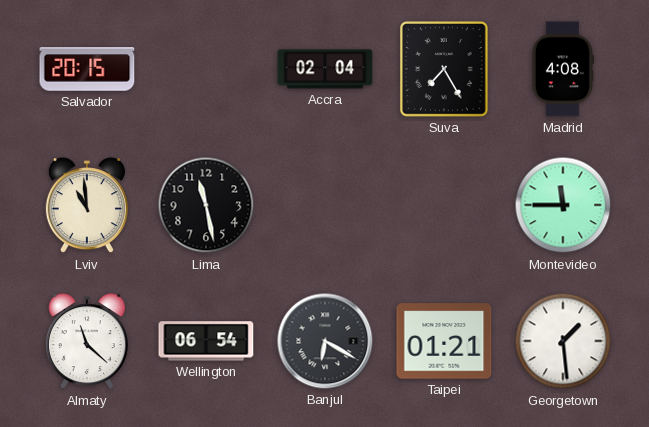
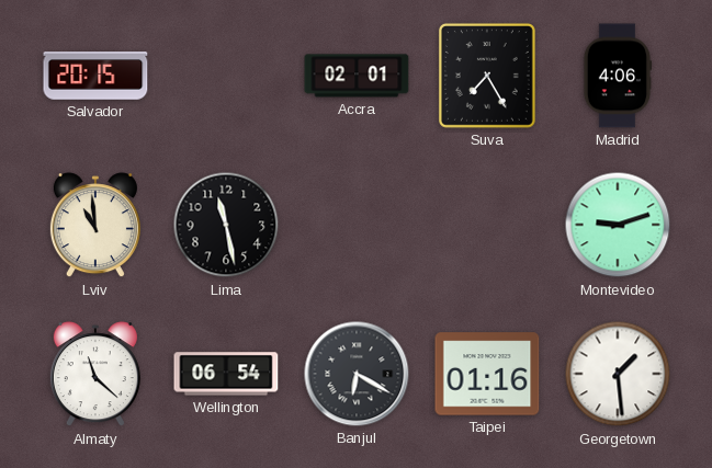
Accra: 02:04 -> 02:01 (357, 76)
Madrid: 4:08 -> 4:06 (618, 76)
Montevideo: 11:45 -> 9:12 (618, 225)
Taipei: 01:21 -> 01:16 (487, 374)
